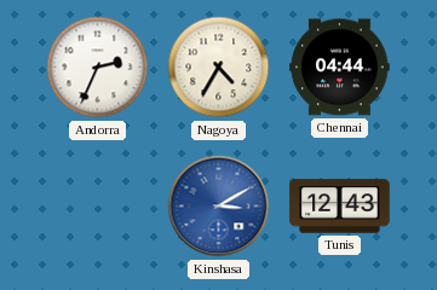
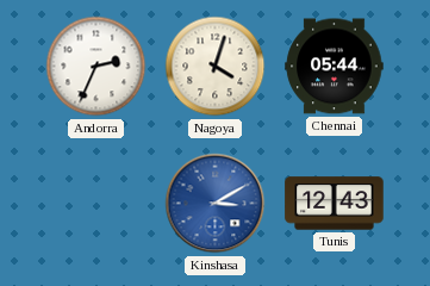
Nagoya: 4:35 -> 4:03 (216, 67)
Chennai: 04:44 -> 05:44 (335, 67)
